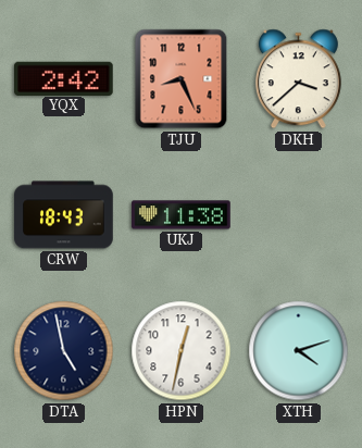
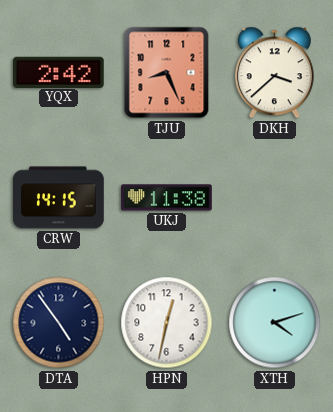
CRW: 18:43 -> 14:15 (59, 198)
DTA: 4:58 -> 4:54 (59, 323)
